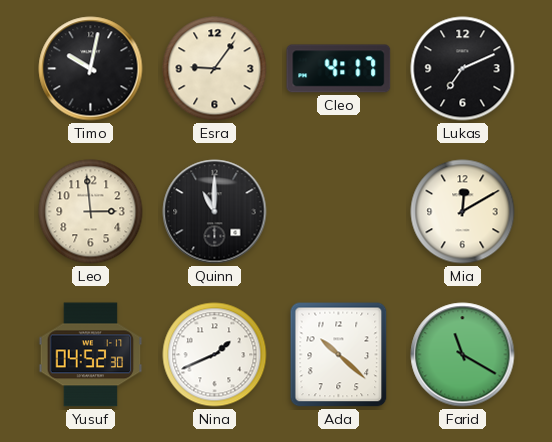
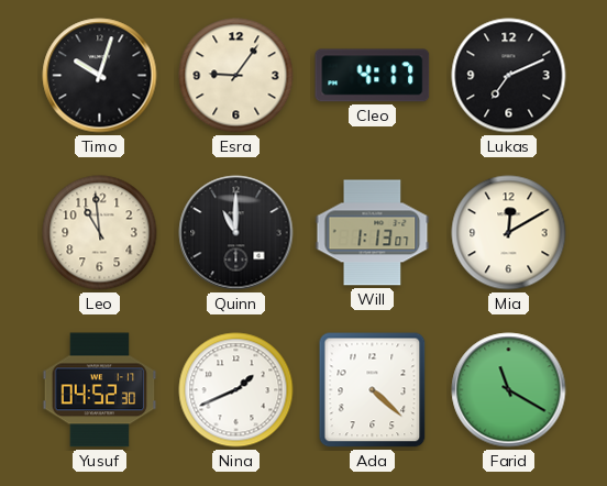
Timo: 10:02 -> 10:03 (100, 76)
Leo: 2:59 -> 10:59 (100, 233)
Will: none -> 1:13 (373, 233)
Ada: 10:22 -> 4:22 (373, 390)
